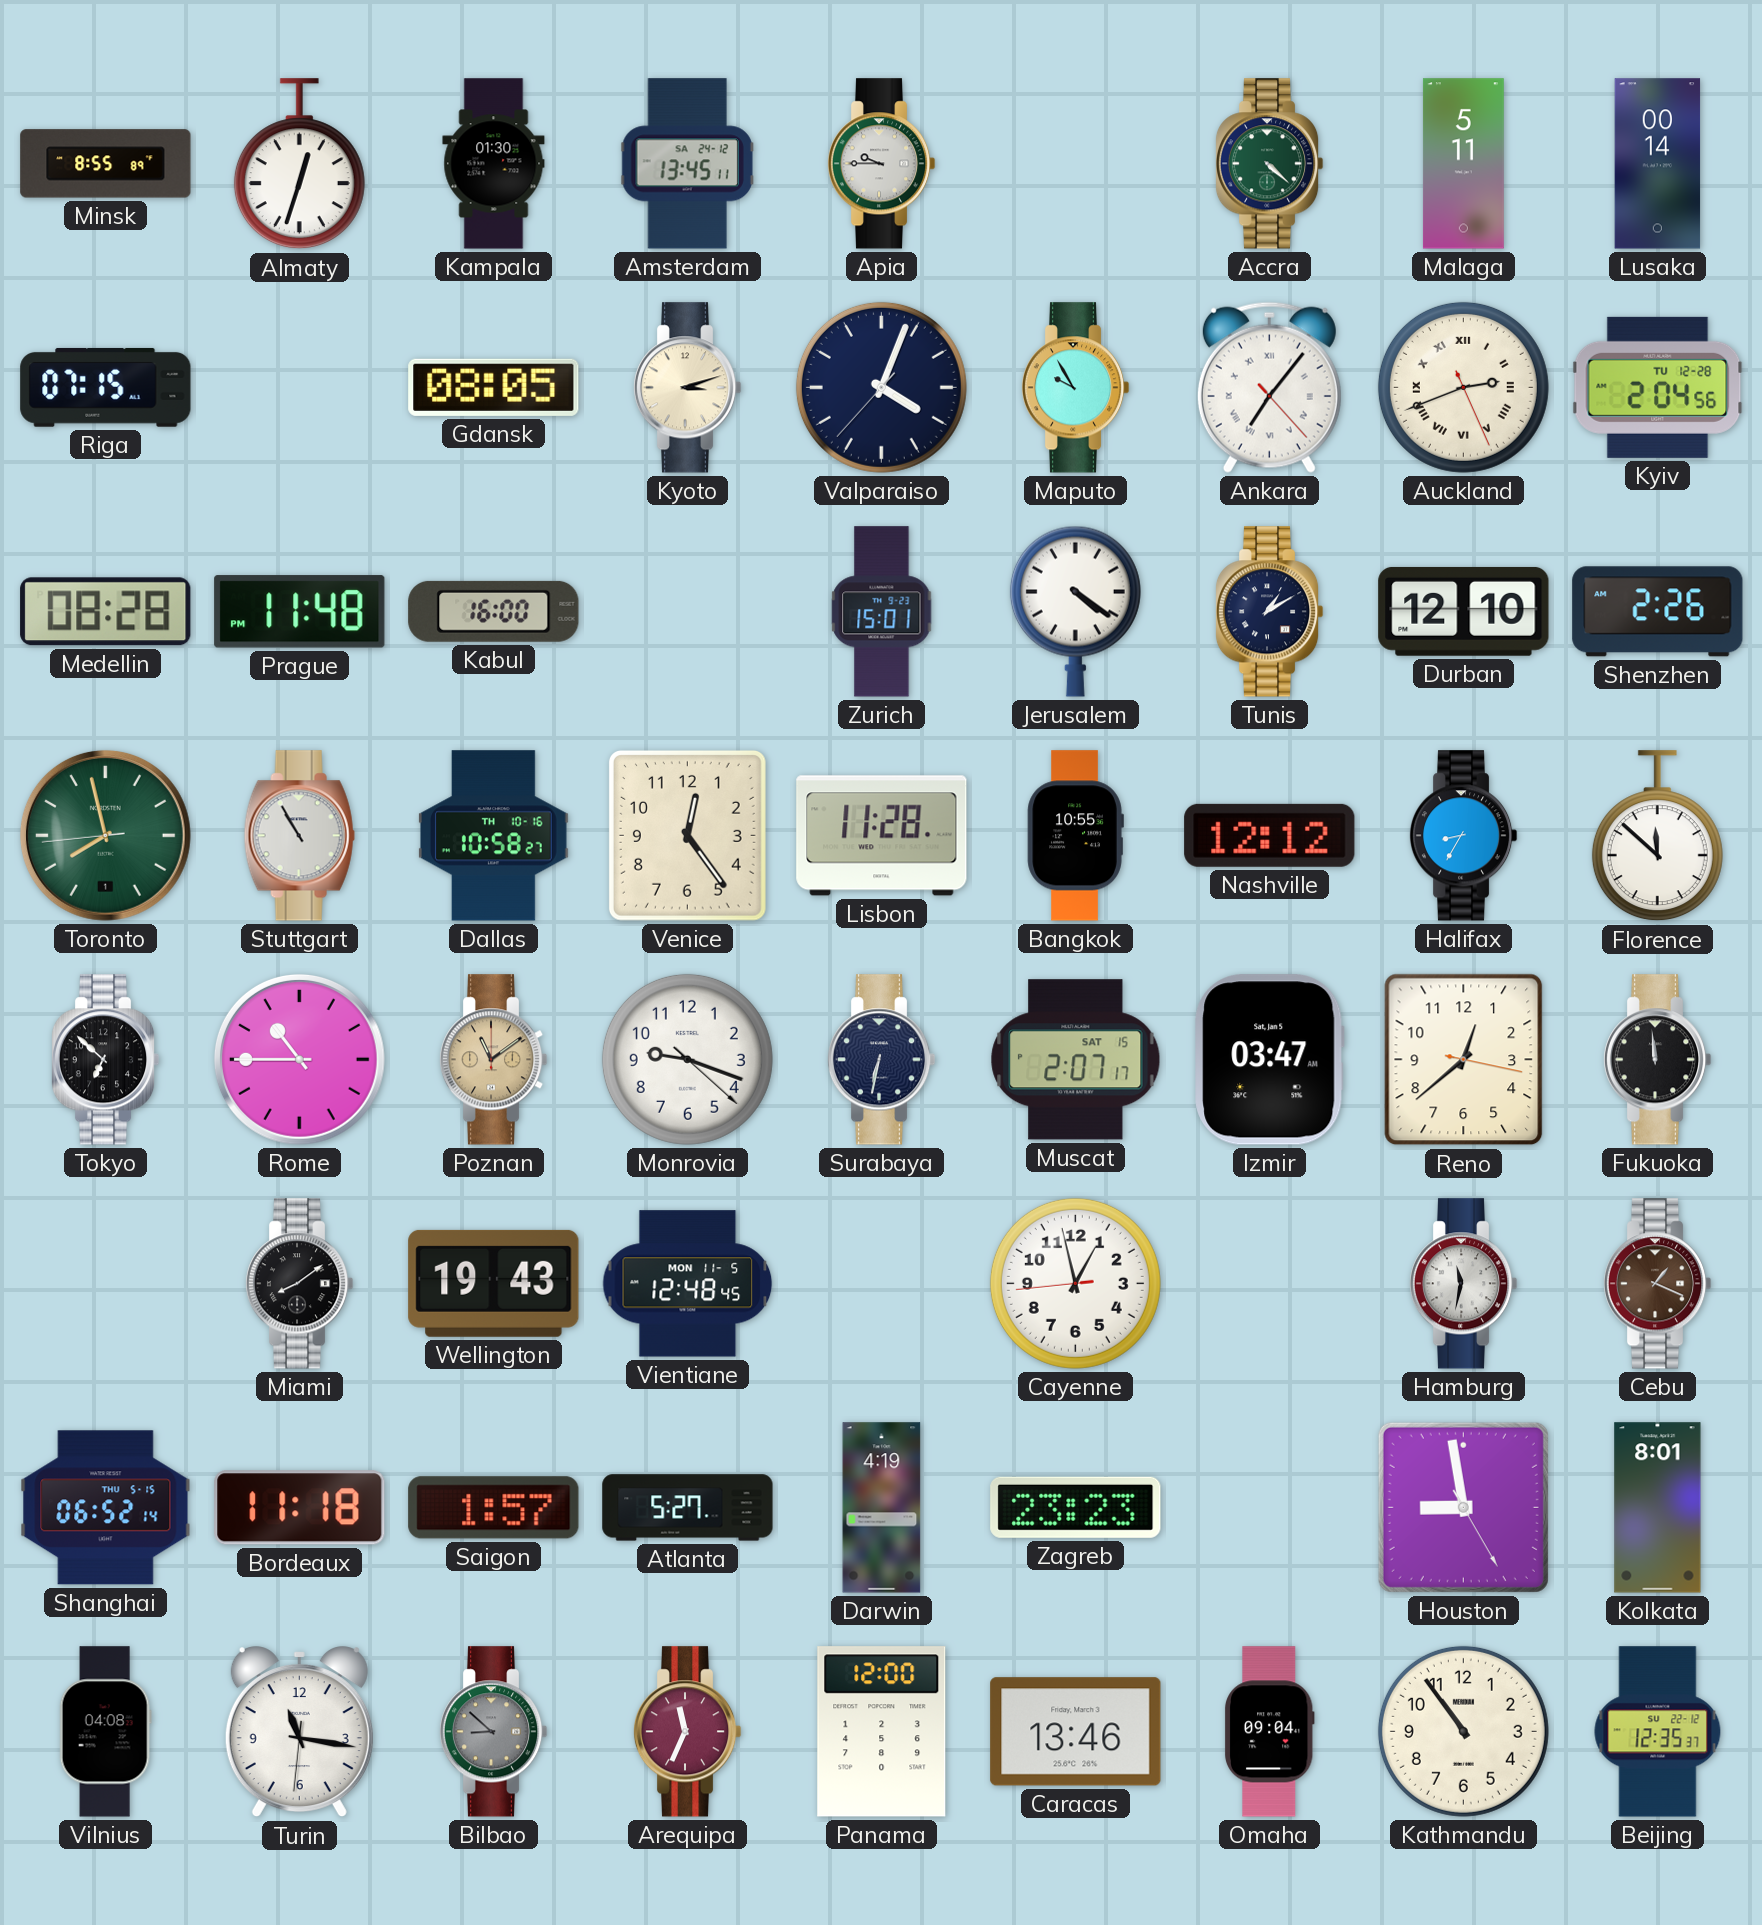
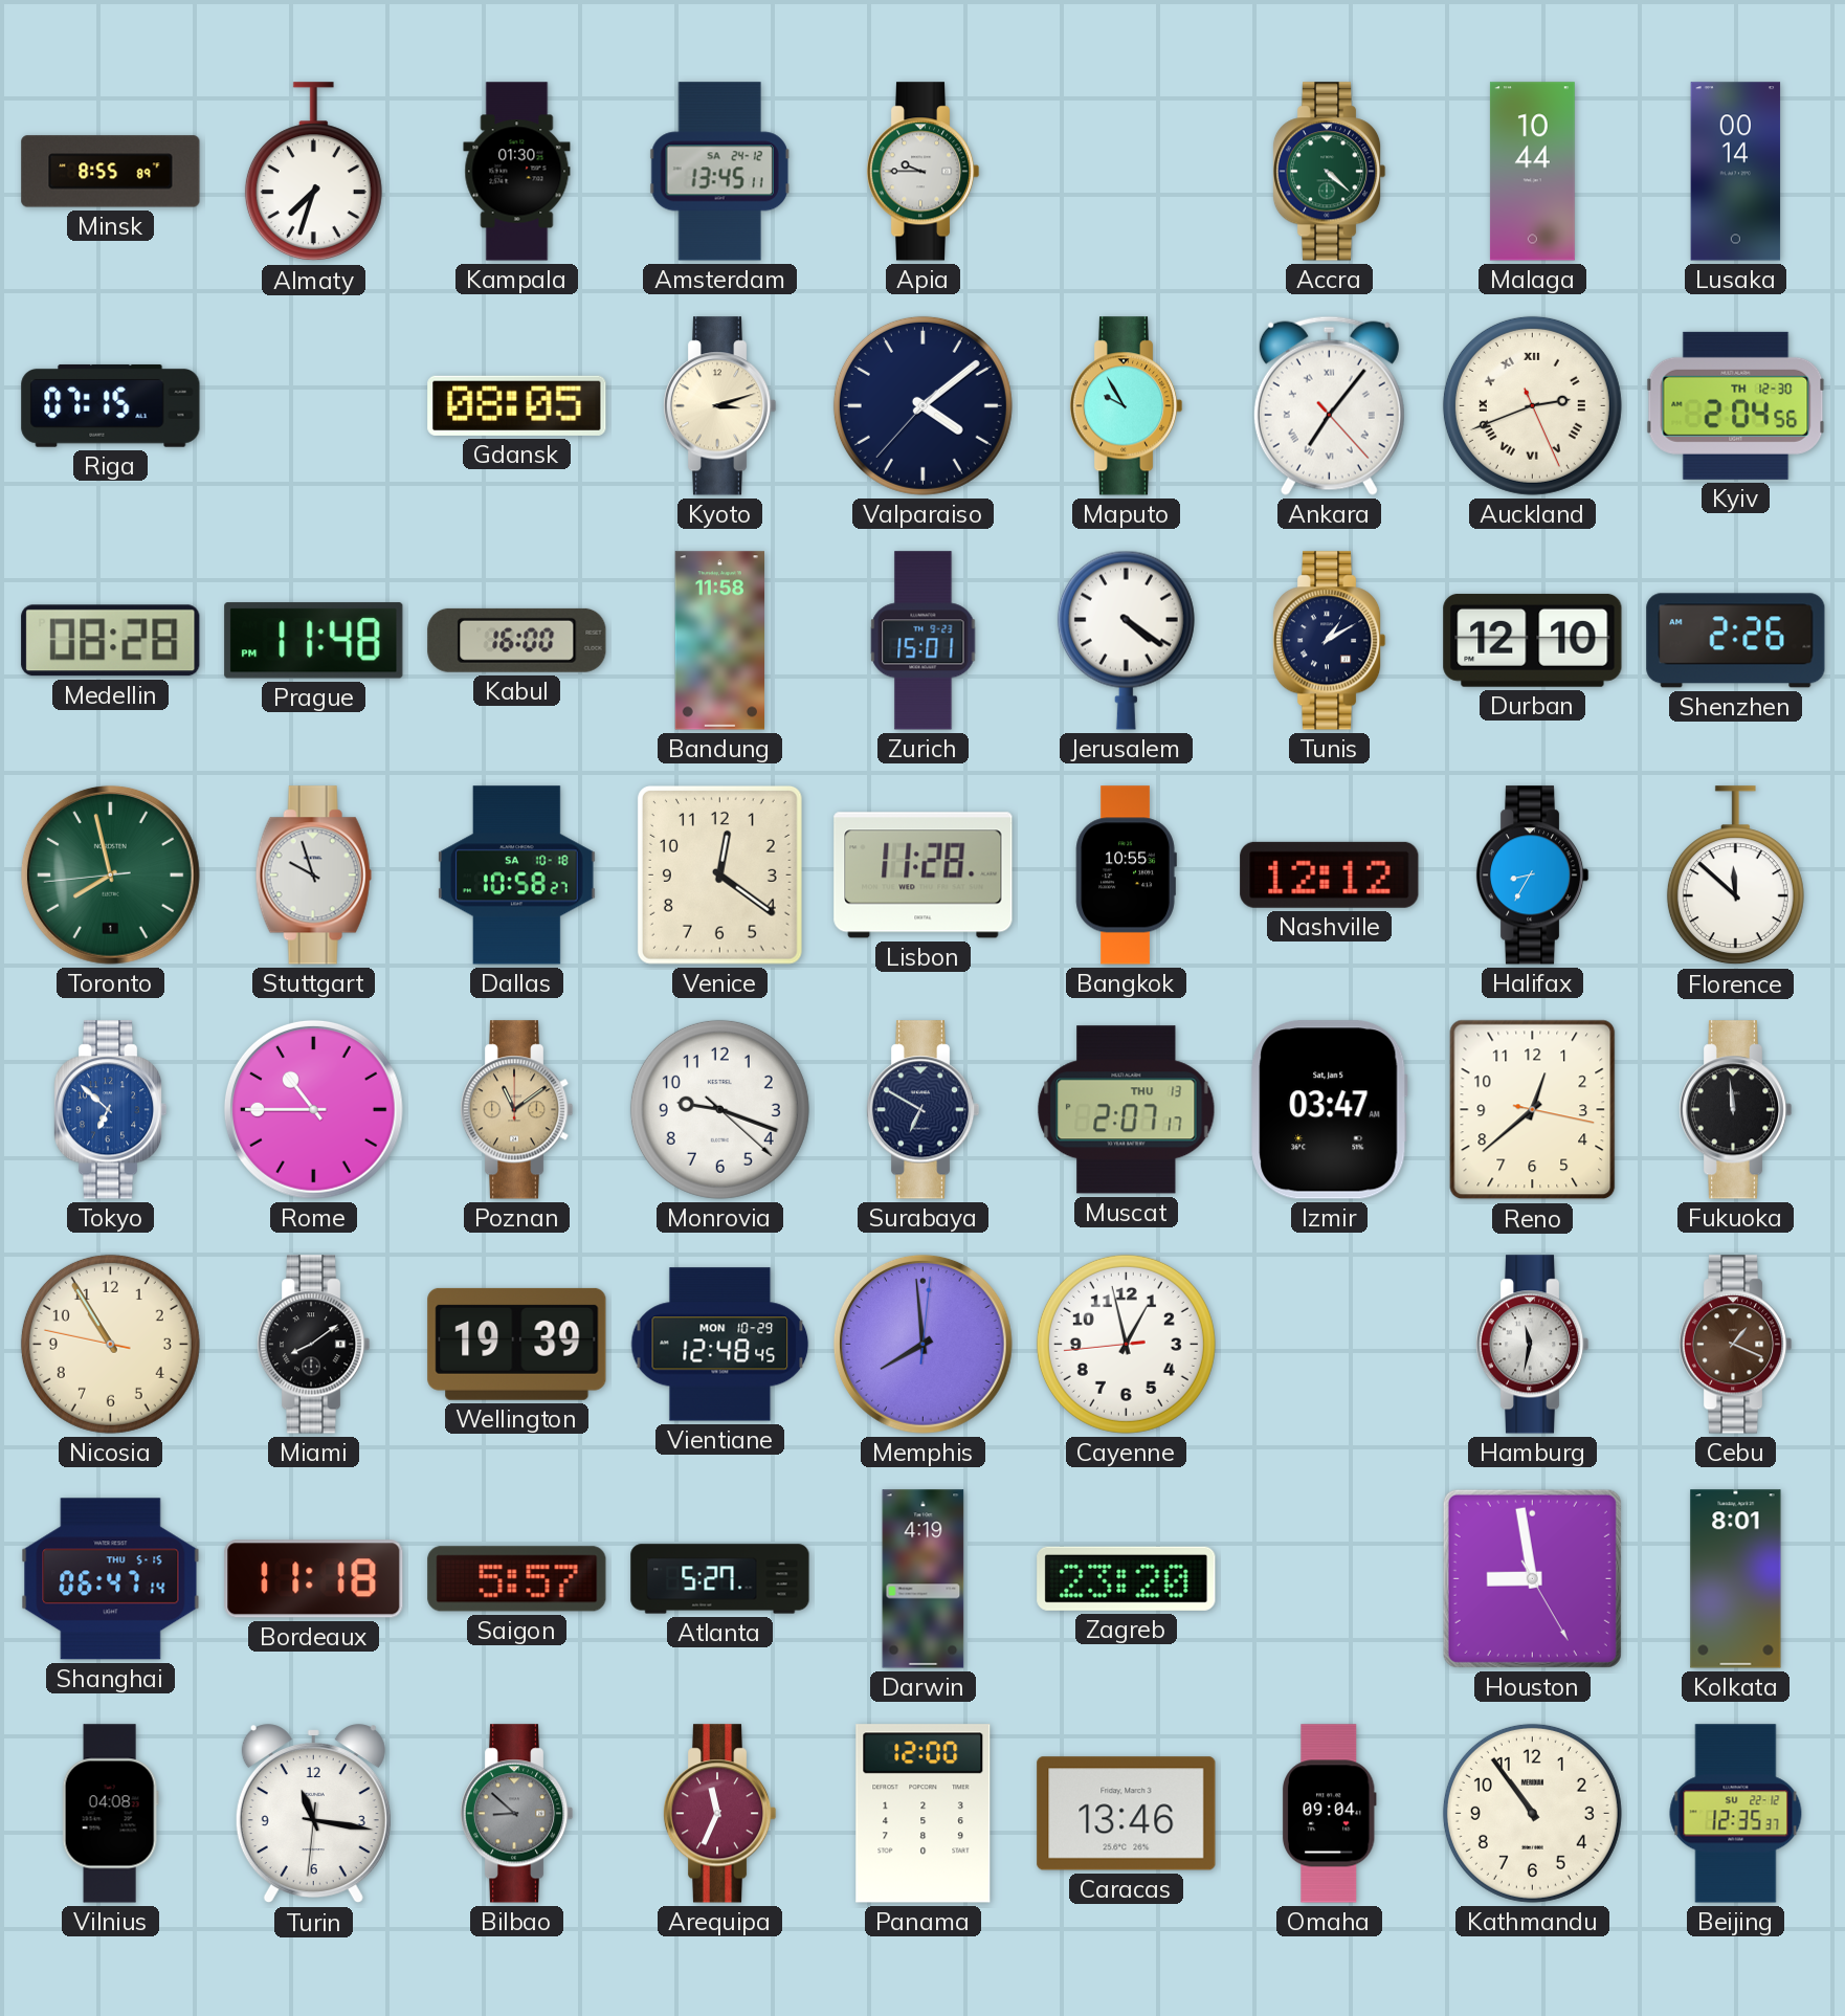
Almaty: 12:33 -> 7:33 (313, 172)
Malaga: 5:11 -> 10:44 (1532, 172)
Valparaiso: 4:03 -> 4:08 (922, 405)
Kyiv date: TU 12-28 -> TH 12-30 (1736, 405)
Bandung: none -> 11:58 (719, 641)
Stuttgart: 10:55 -> 9:57 (313, 876)
Dallas date: TH 10-16 -> SA 10-18 (517, 876)
Venice: 12:24 -> 12:21 (719, 874)
Tokyo dial: black -> blue (110, 1110)
Surabaya: 6:32 -> 6:50 (922, 1110)
Muscat date: SAT 15 -> THU 13 (1127, 1110)
Nicosia: none -> 10:54 (110, 1344)
Wellington: 19:43 -> 19:39 (517, 1344)
Vientiane date: MON 11-5 -> MON 10-29 (720, 1345)
Memphis: none -> 7:59 (922, 1344)
Shanghai: 06:52 -> 06:47 (111, 1579)
Saigon: 1:57 -> 5:57 (517, 1579)
Zagreb: 23:23 -> 23:20 (1127, 1578)
